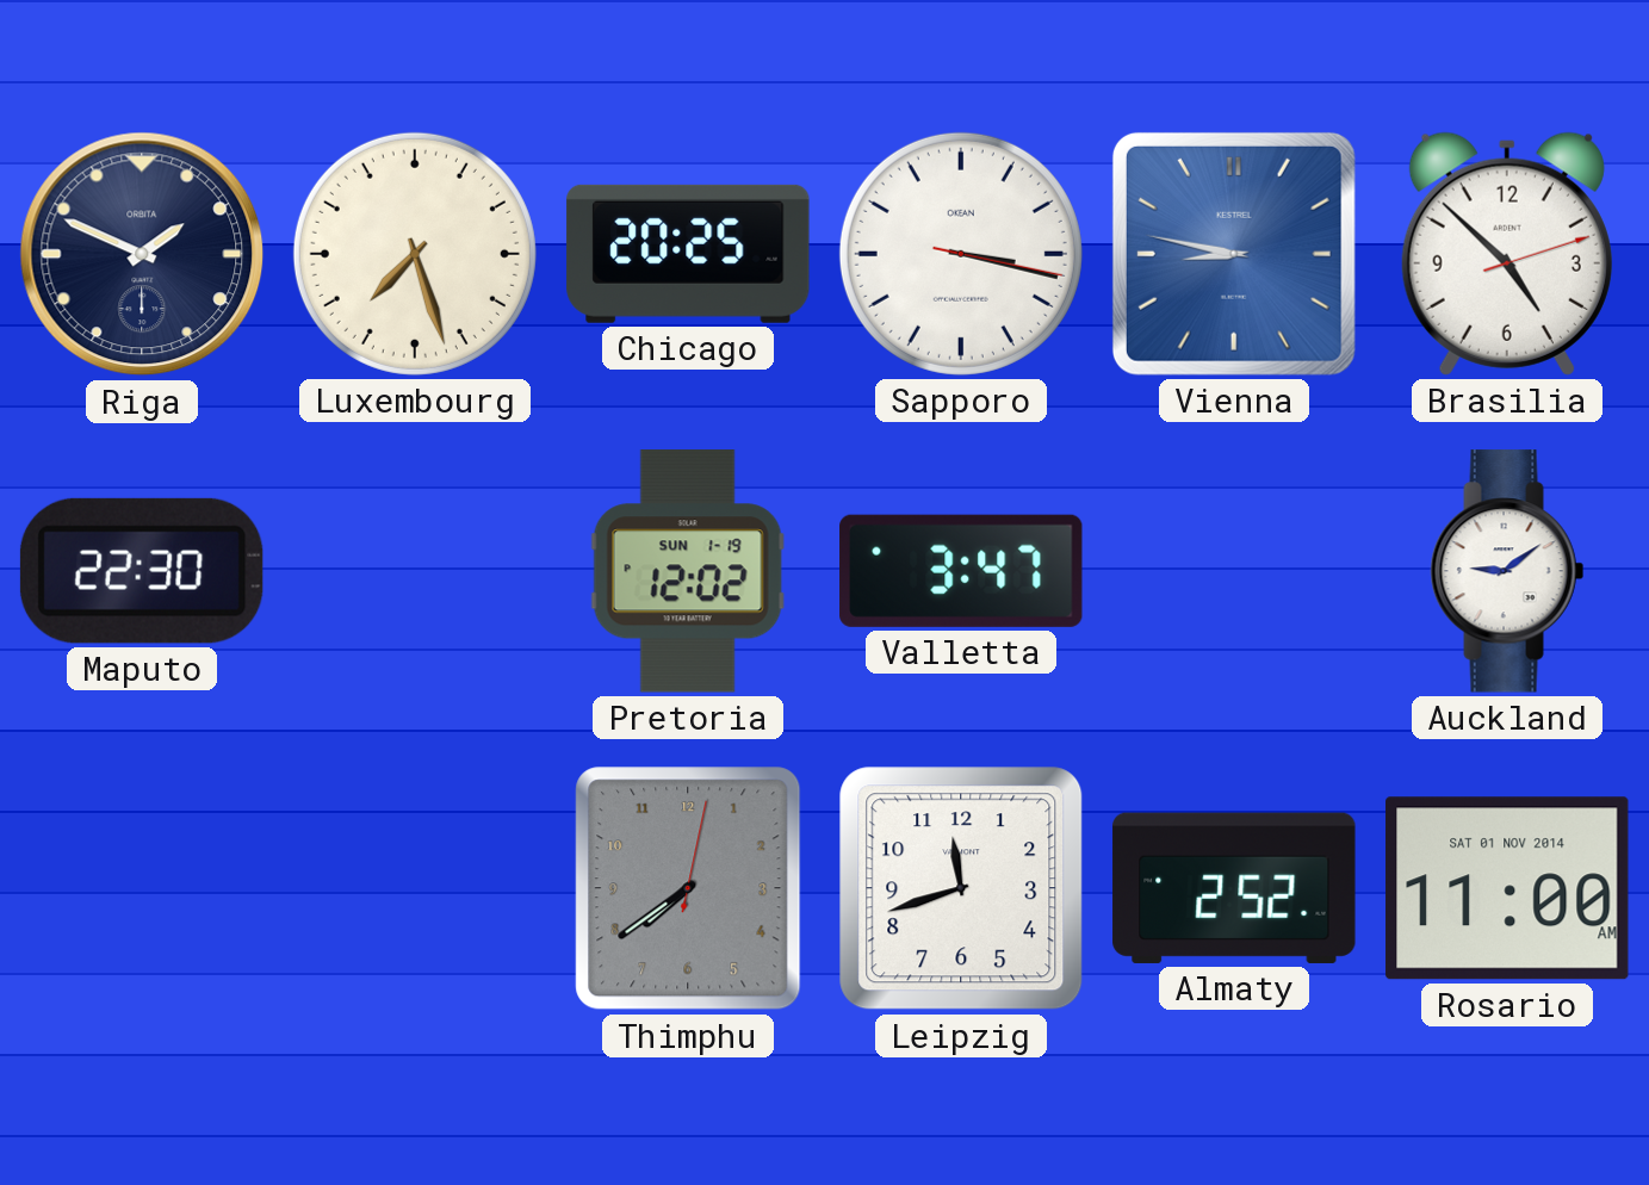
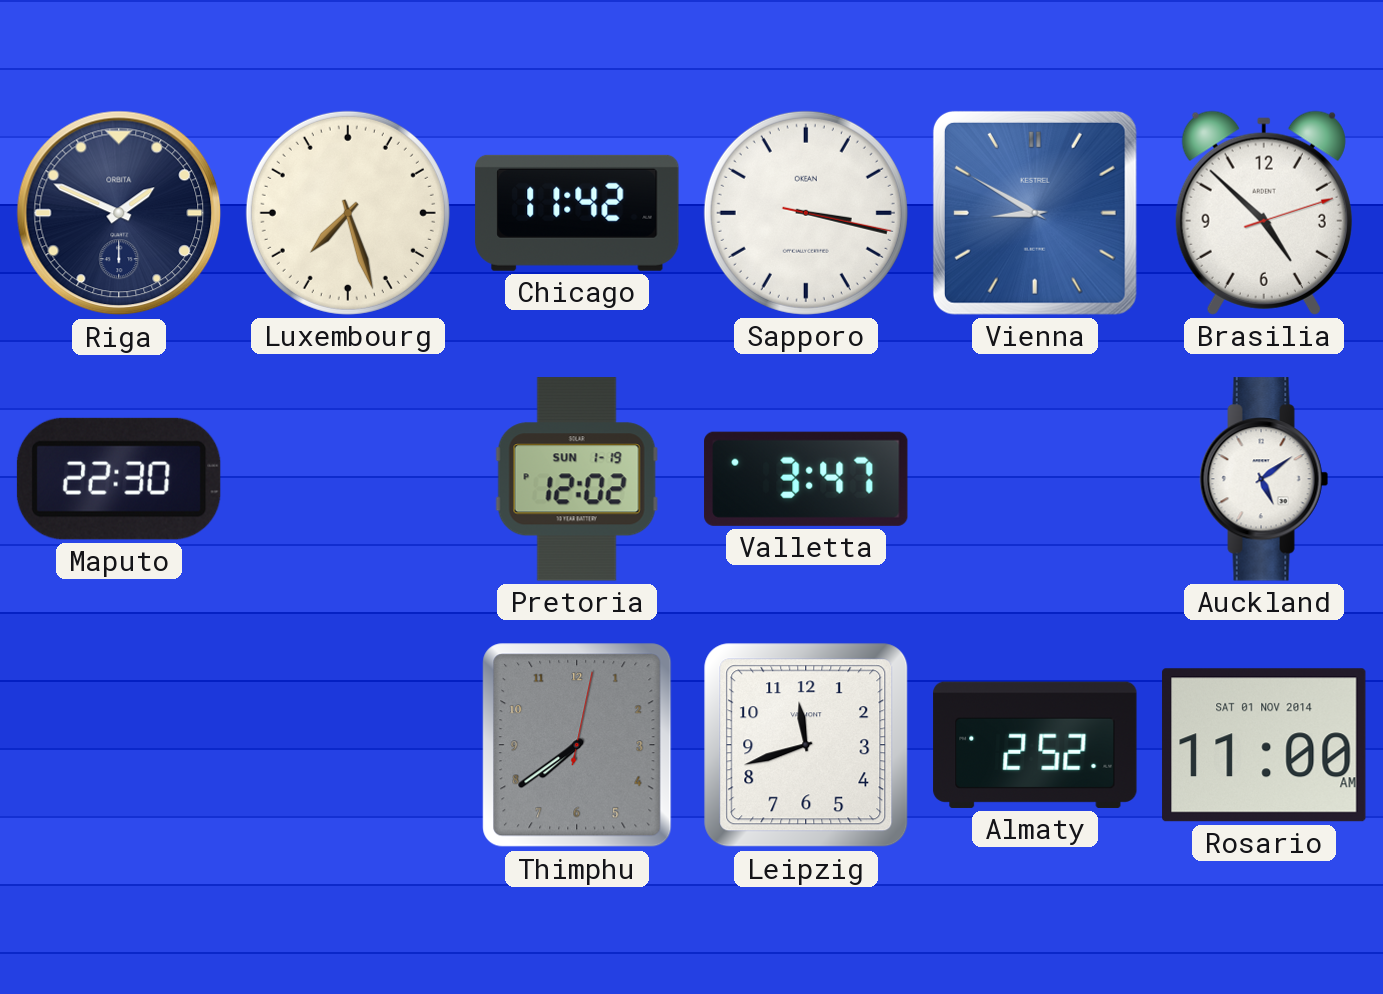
Chicago: 20:25 -> 11:42 (577, 213)
Vienna: 8:47 -> 8:50 (1035, 213)
Auckland: 9:09 -> 5:09 (1264, 479)
